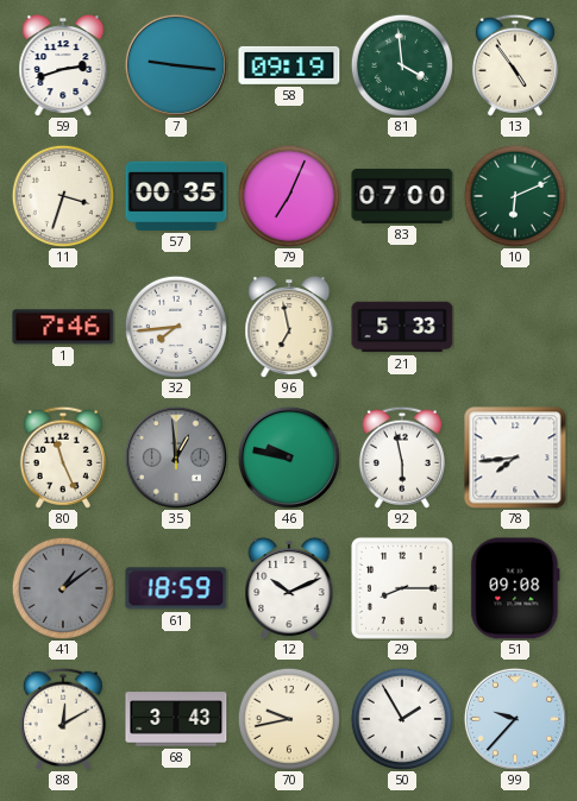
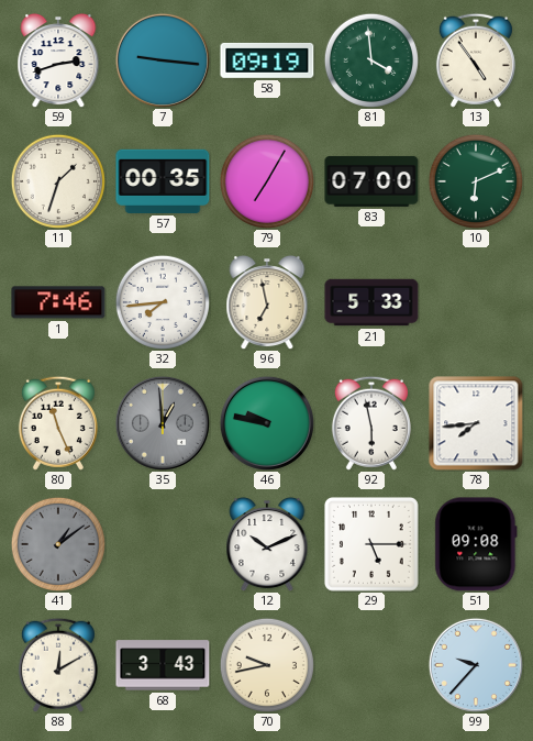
11: 3:33 -> 1:33 (57, 180)
79: 7:04 -> 7:05 (266, 180)
61: 18:59 -> none (176, 588)
29: 8:15 -> 5:15 (371, 544)
50: 1:55 -> none (401, 718)
